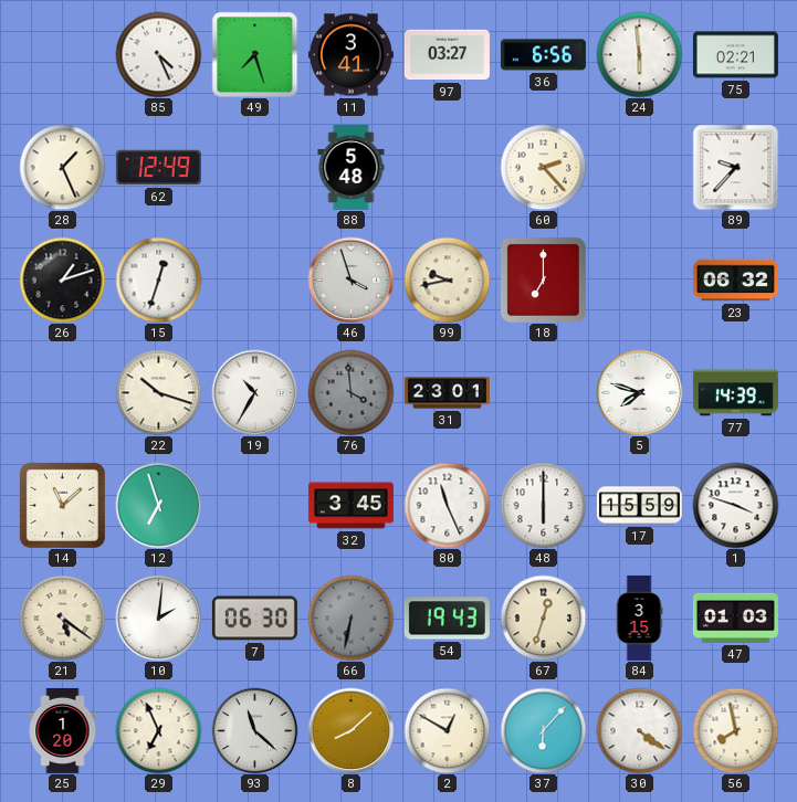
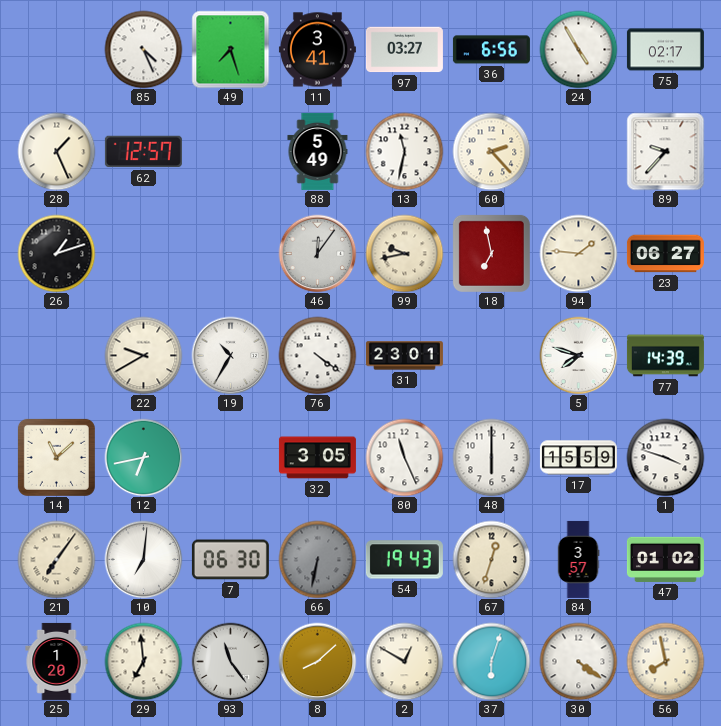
24: 5:59 -> 4:55 (578, 49)
75: 02:21 -> 02:17 (665, 50)
62: 12:49 -> 12:57 (143, 152)
88: 5:48 -> 5:49 (318, 151)
13: none -> 11:32 (404, 151)
15: 12:33 -> none (158, 279)
46: 3:57 -> 12:06 (317, 253)
18: 7:00 -> 6:58 (491, 253)
94: none -> 1:46 (578, 253)
23: 06:32 -> 06:27 (665, 254)
22: 10:18 -> 9:40 (143, 355)
76: 3:59 -> 4:21 (317, 355)
76 dial: grey -> white (317, 355)
12: 6:57 -> 6:43 (143, 457)
32: 3:45 -> 3:05 (317, 458)
21: 5:21 -> 7:06 (56, 559)
10: 2:01 -> 7:01 (143, 559)
84: 3:15 -> 3:57 (578, 559)
47: 01:03 -> 01:02 (665, 559)
29: 6:56 -> 6:59 (143, 661)
93: 11:22 -> 11:24 (230, 661)
37: 6:07 -> 6:03 (491, 661)
